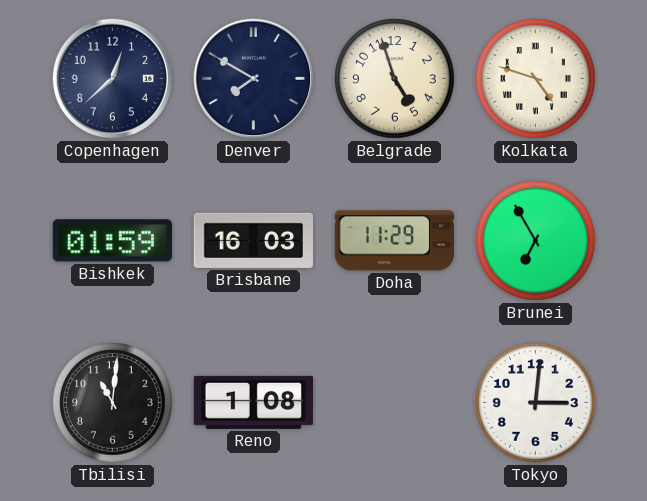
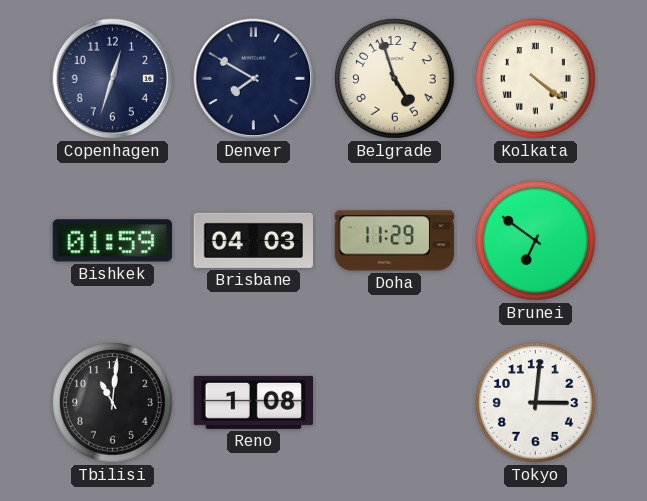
Copenhagen: 12:38 -> 12:33 (113, 79)
Kolkata: 4:48 -> 4:21 (536, 79)
Brisbane: 16:03 -> 04:03 (253, 240)
Brunei: 6:55 -> 6:51 (536, 241)
